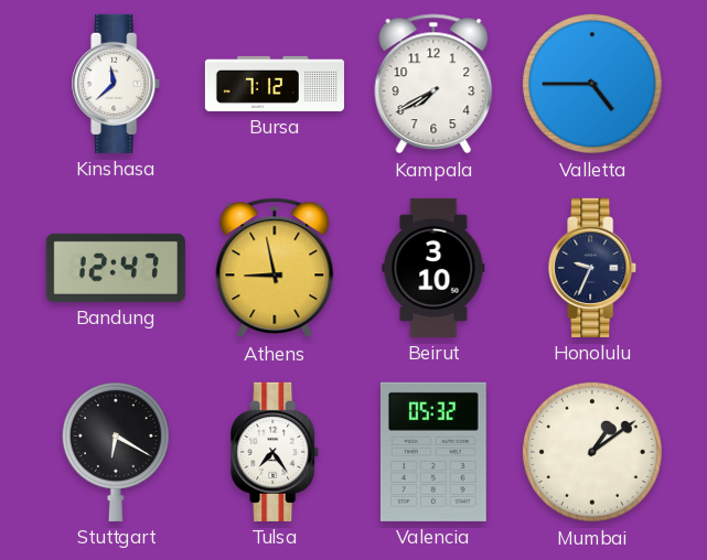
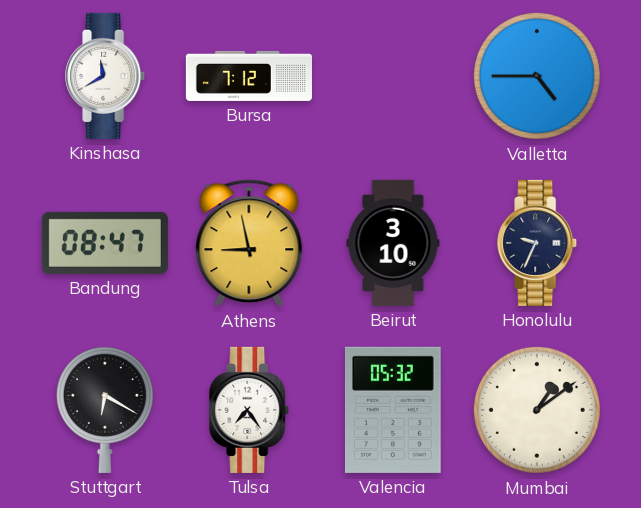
Kinshasa: 11:38 -> 11:40 (106, 76)
Kampala: 7:40 -> none (433, 84)
Bandung: 12:47 -> 08:47 (105, 243)
